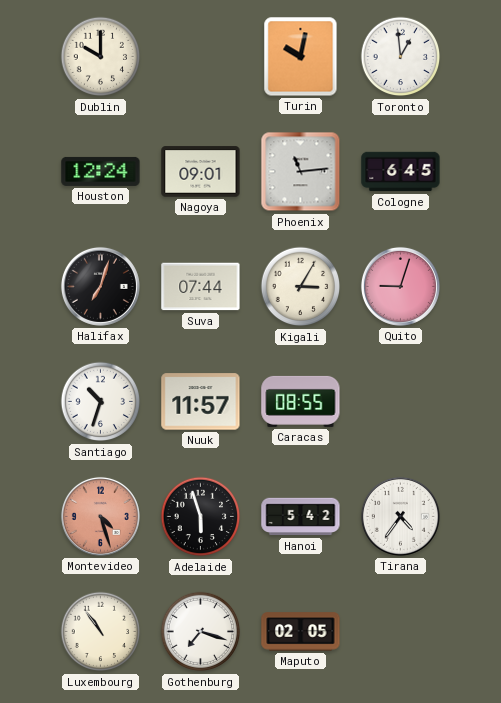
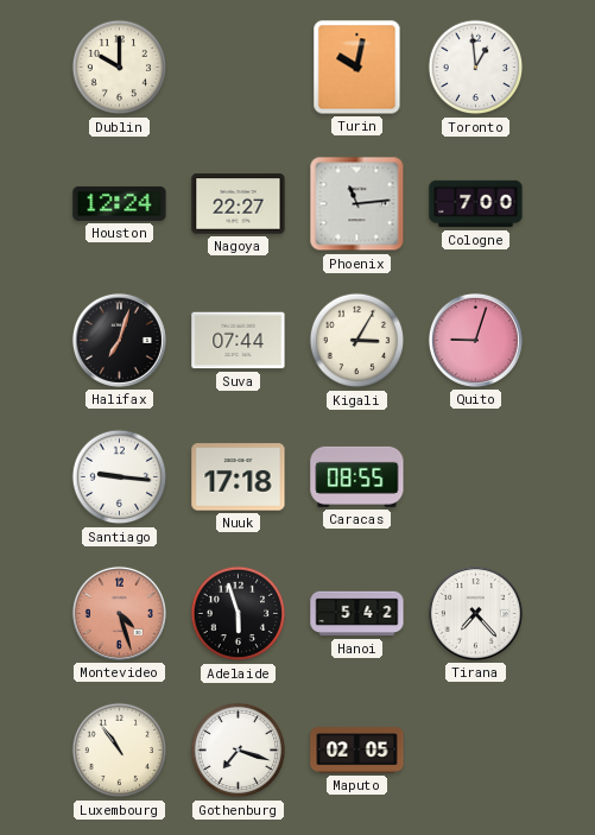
Nagoya: 09:01 -> 22:27 (239, 204)
Cologne: 6:45 -> 7:00 (476, 204)
Santiago: 10:33 -> 9:16 (120, 477)
Nuuk: 11:57 -> 17:18 (239, 477)
Tirana: 4:36 -> 7:23 (475, 613)
